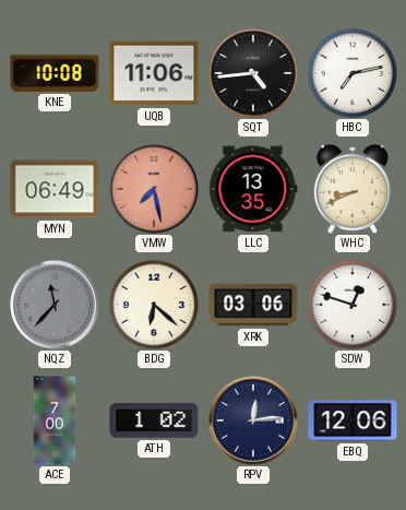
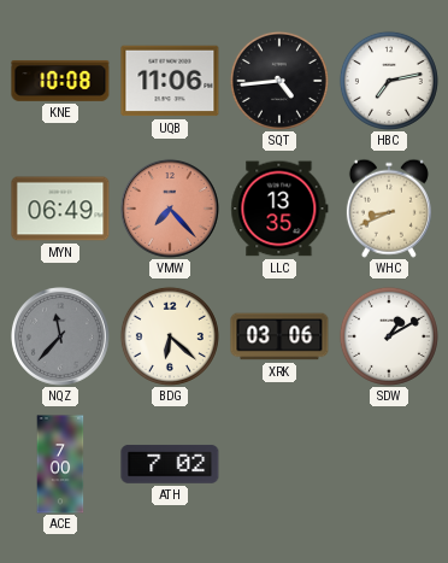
VMW: 7:28 -> 7:23 (170, 209)
SDW: 12:48 -> 1:10 (389, 336)
ATH: 1:02 -> 7:02 (170, 464)
RPV: 12:14 -> none (253, 420)
EBQ: 12:06 -> none (353, 420)
